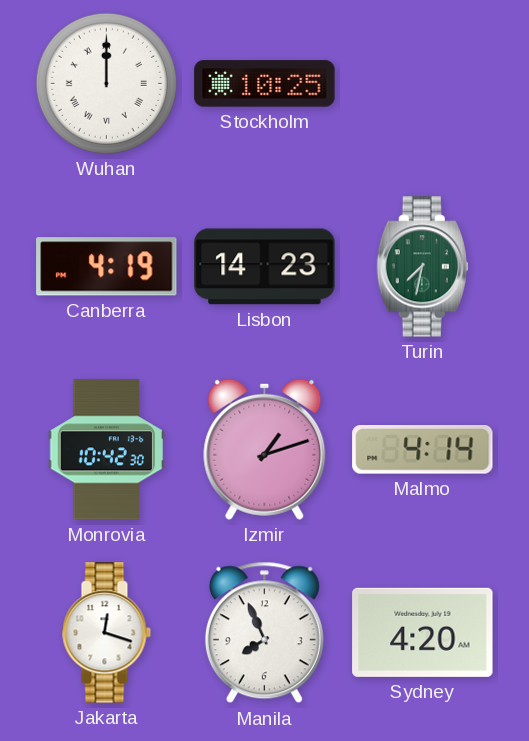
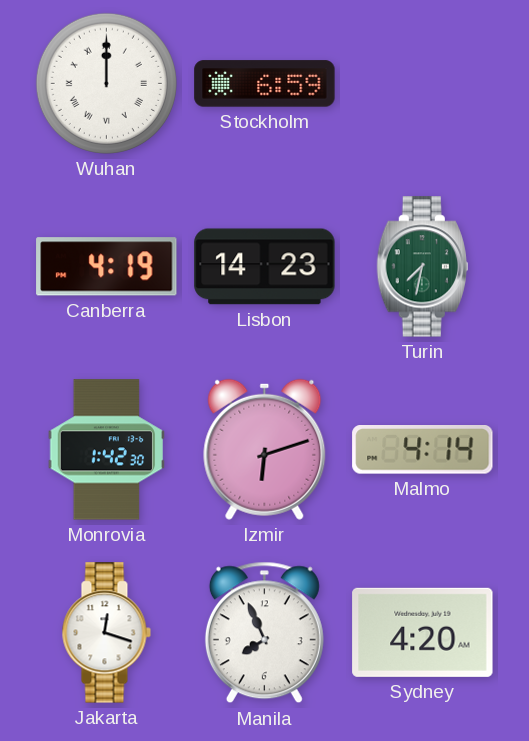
Stockholm: 10:25 -> 6:59 (265, 84)
Monrovia: 10:42 -> 1:42 (107, 450)
Izmir: 1:12 -> 6:12 (265, 449)
